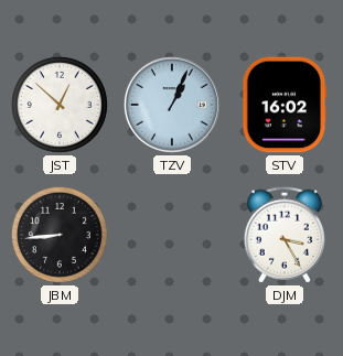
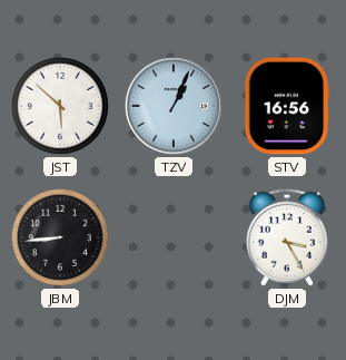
JST: 12:52 -> 5:52 (60, 106)
STV: 16:02 -> 16:56 (287, 106)
